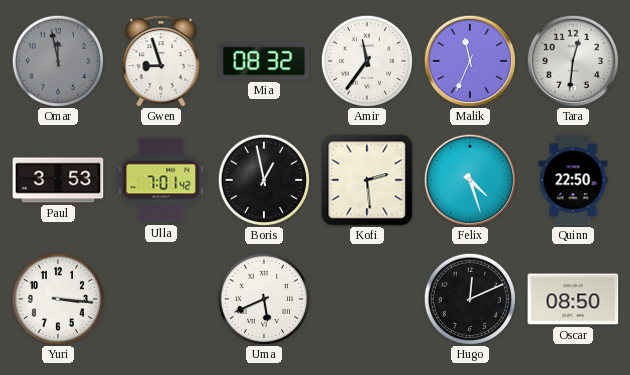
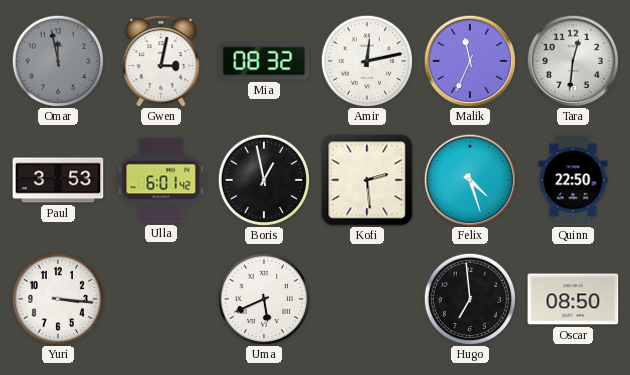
Gwen: 8:57 -> 3:02 (161, 62)
Amir: 11:36 -> 12:13 (366, 60)
Ulla: 7:01 -> 6:01 (161, 180)
Hugo: 12:11 -> 6:59 (469, 298)
